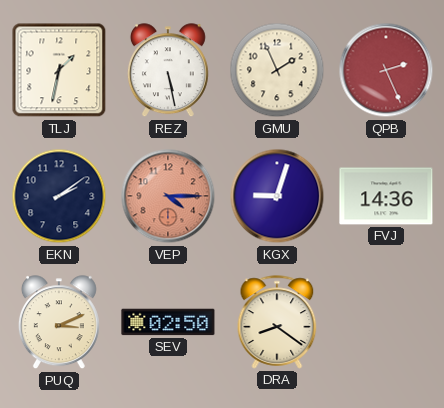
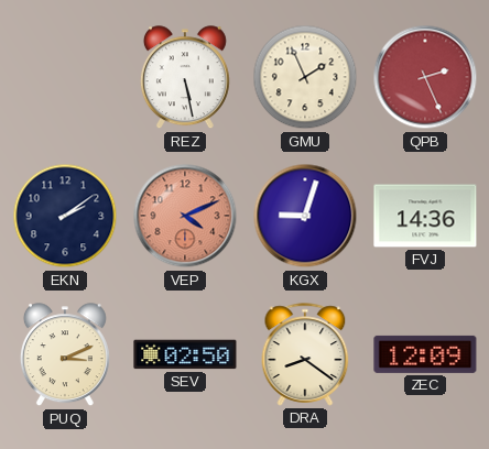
TLJ: 1:32 -> none (59, 70)
VEP: 4:15 -> 4:11 (185, 216)
ZEC: none -> 12:09 (425, 354)
